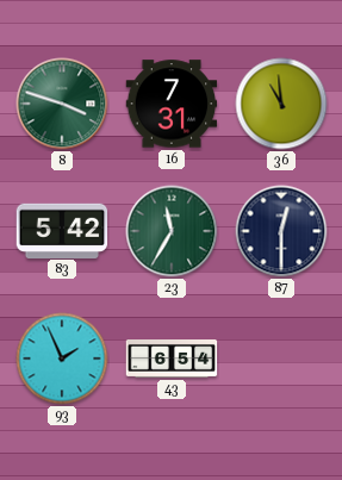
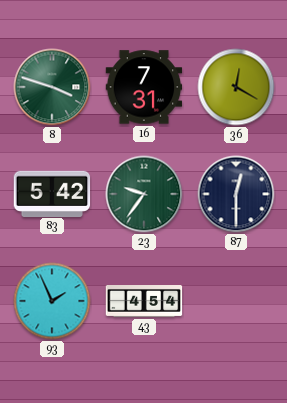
36: 10:59 -> 12:20 (236, 87)
23: 11:35 -> 9:36 (144, 194)
43: 6:54 -> 4:54 (144, 302)
